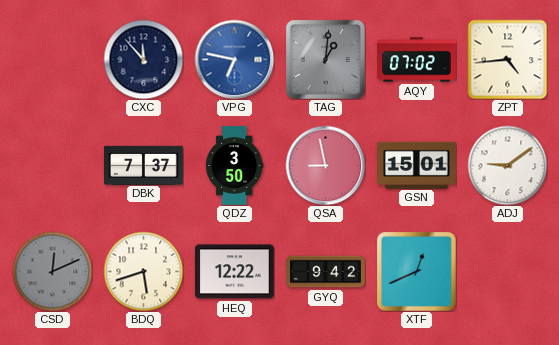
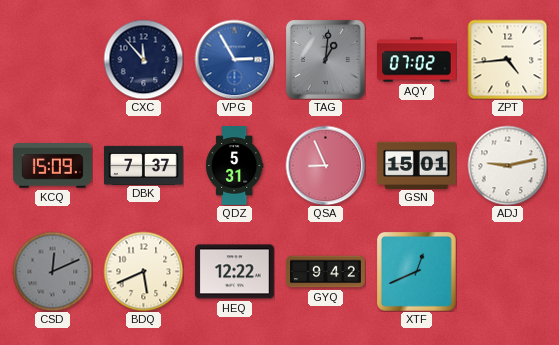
VPG: 6:47 -> 2:55 (234, 59)
KCQ: none -> 15:09 (53, 166)
QDZ: 3:50 -> 5:31 (234, 166)
QSA: 8:58 -> 8:56 (325, 165)
ADJ: 9:09 -> 9:13 (507, 165)
BDQ: 5:42 -> 5:41 (143, 271)
